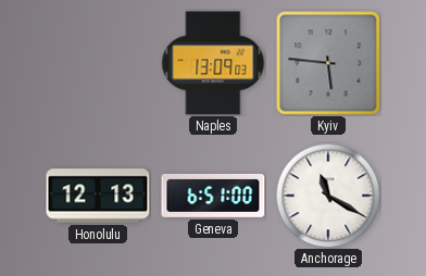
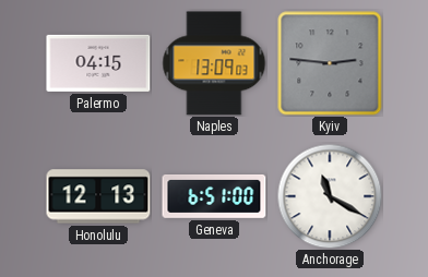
Palermo: none -> 04:15 (98, 63)
Kyiv: 5:46 -> 2:46 (330, 63)
